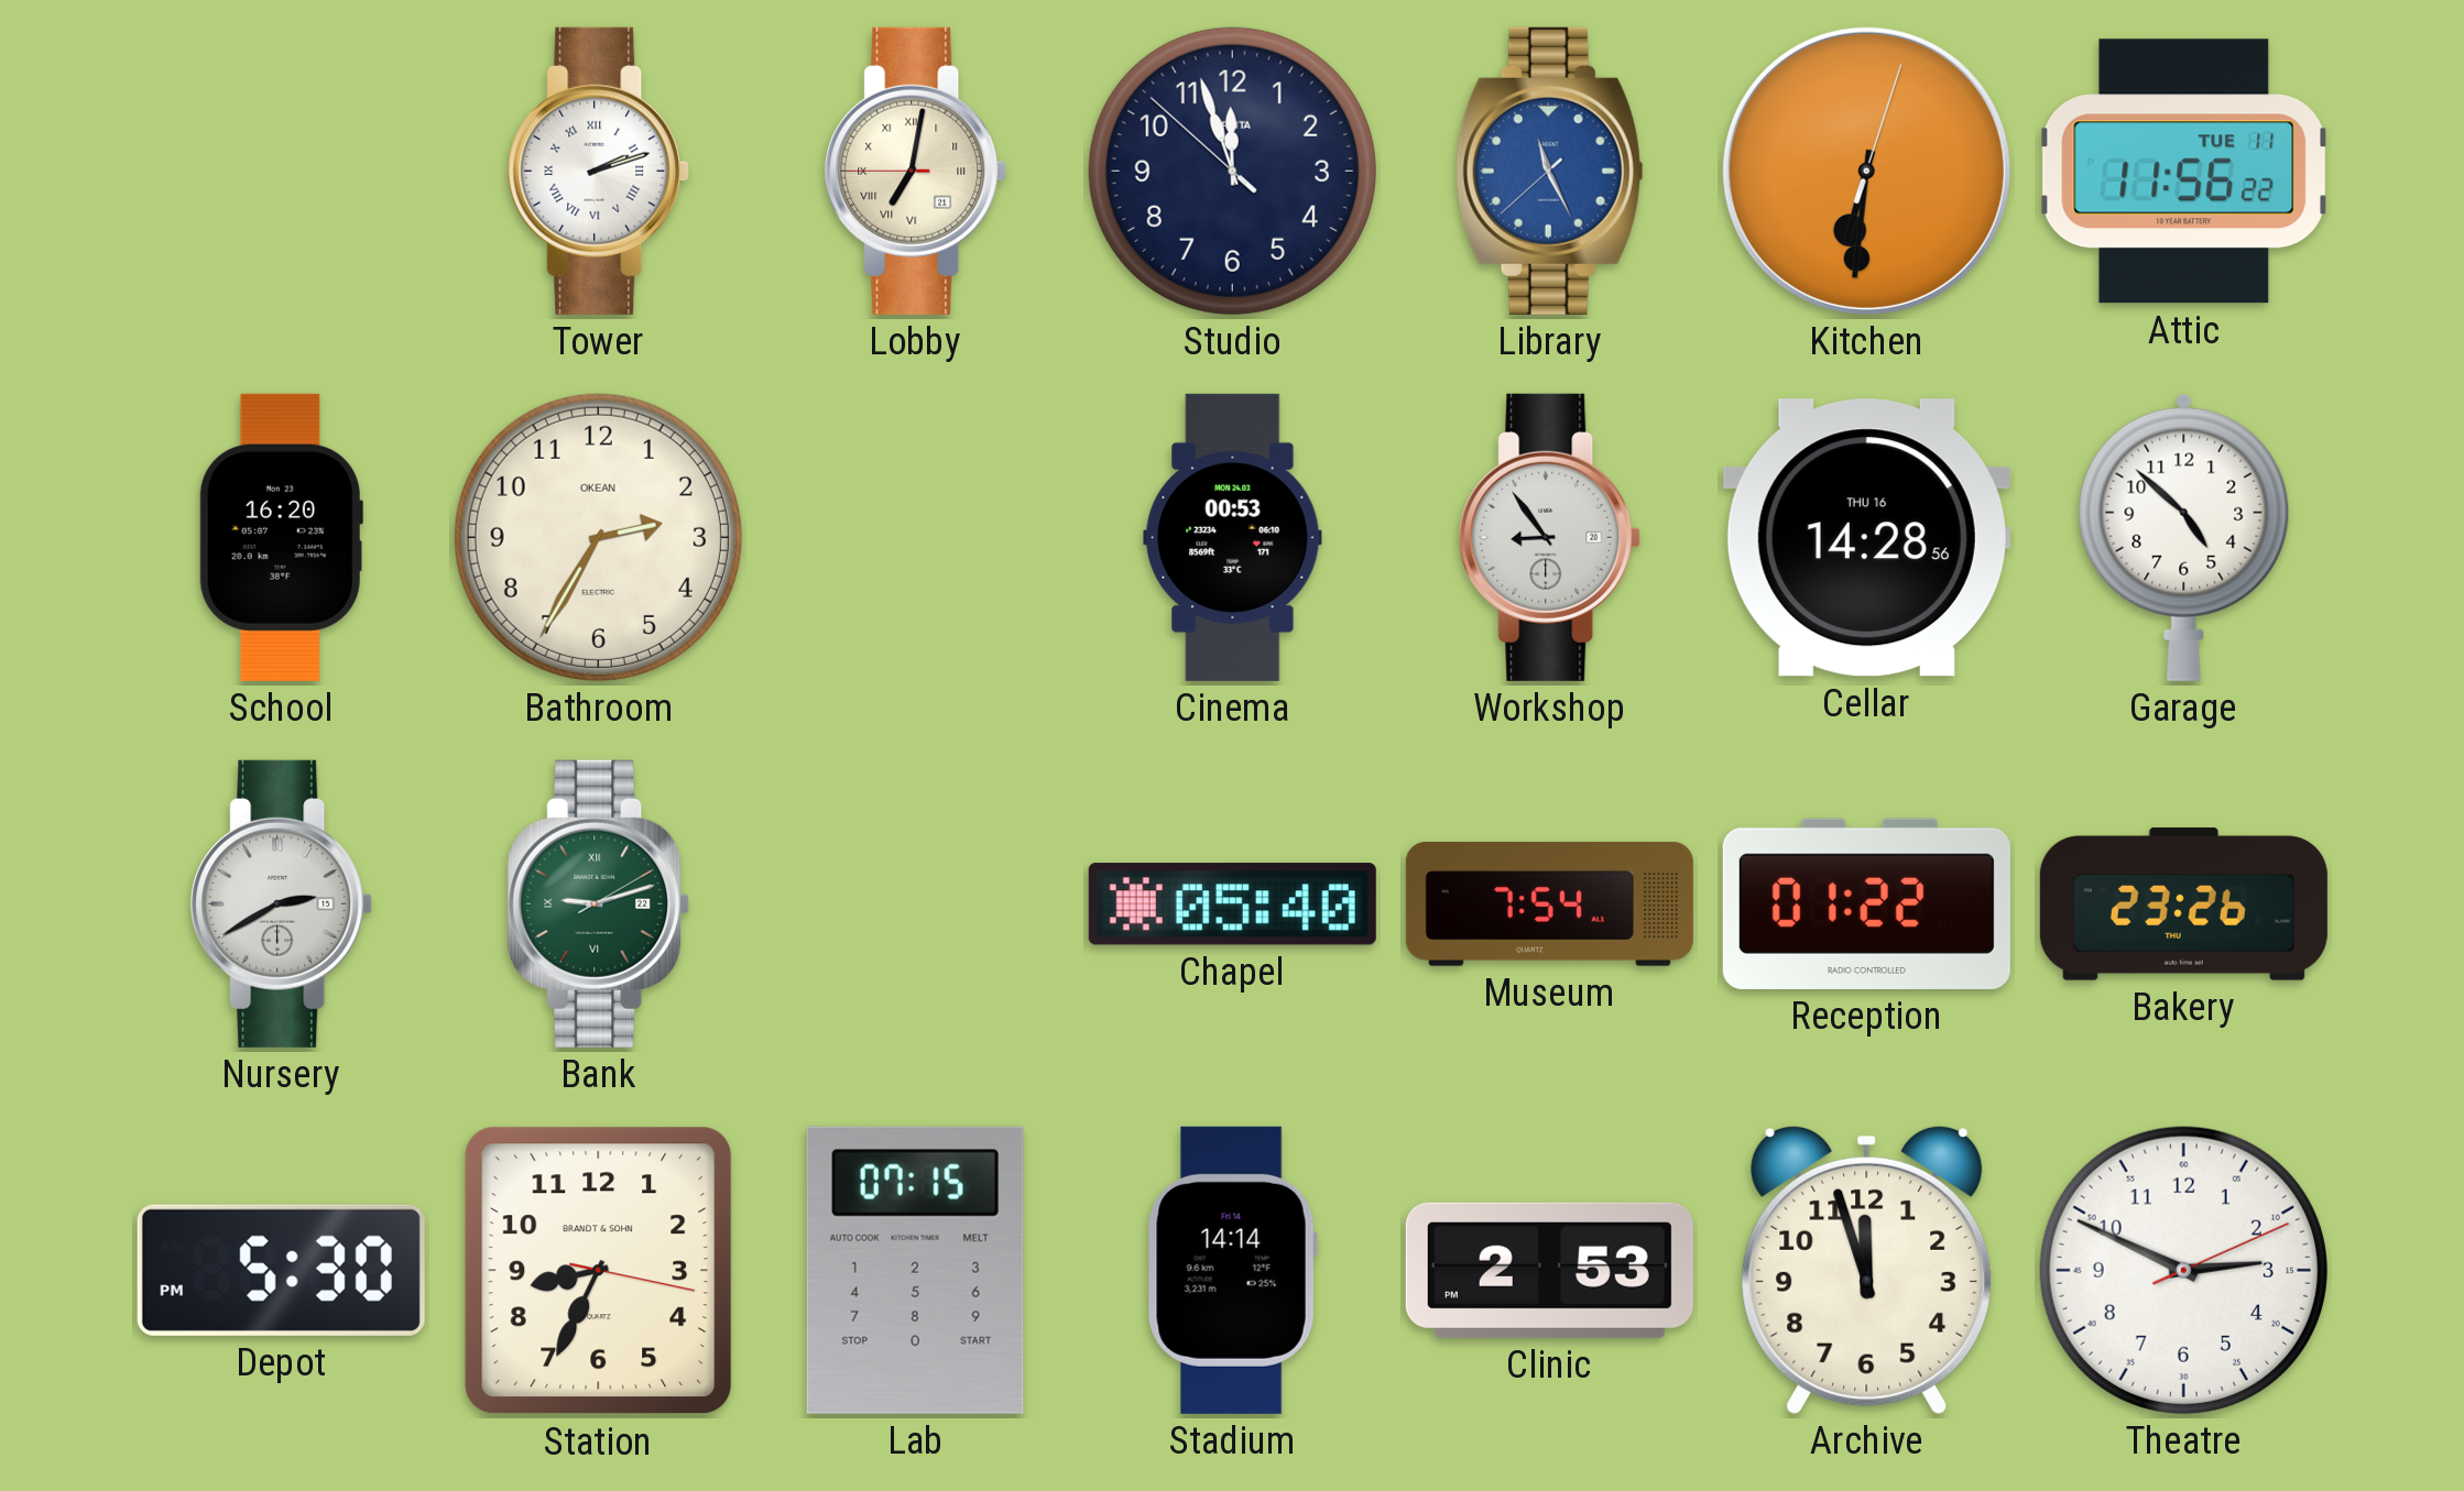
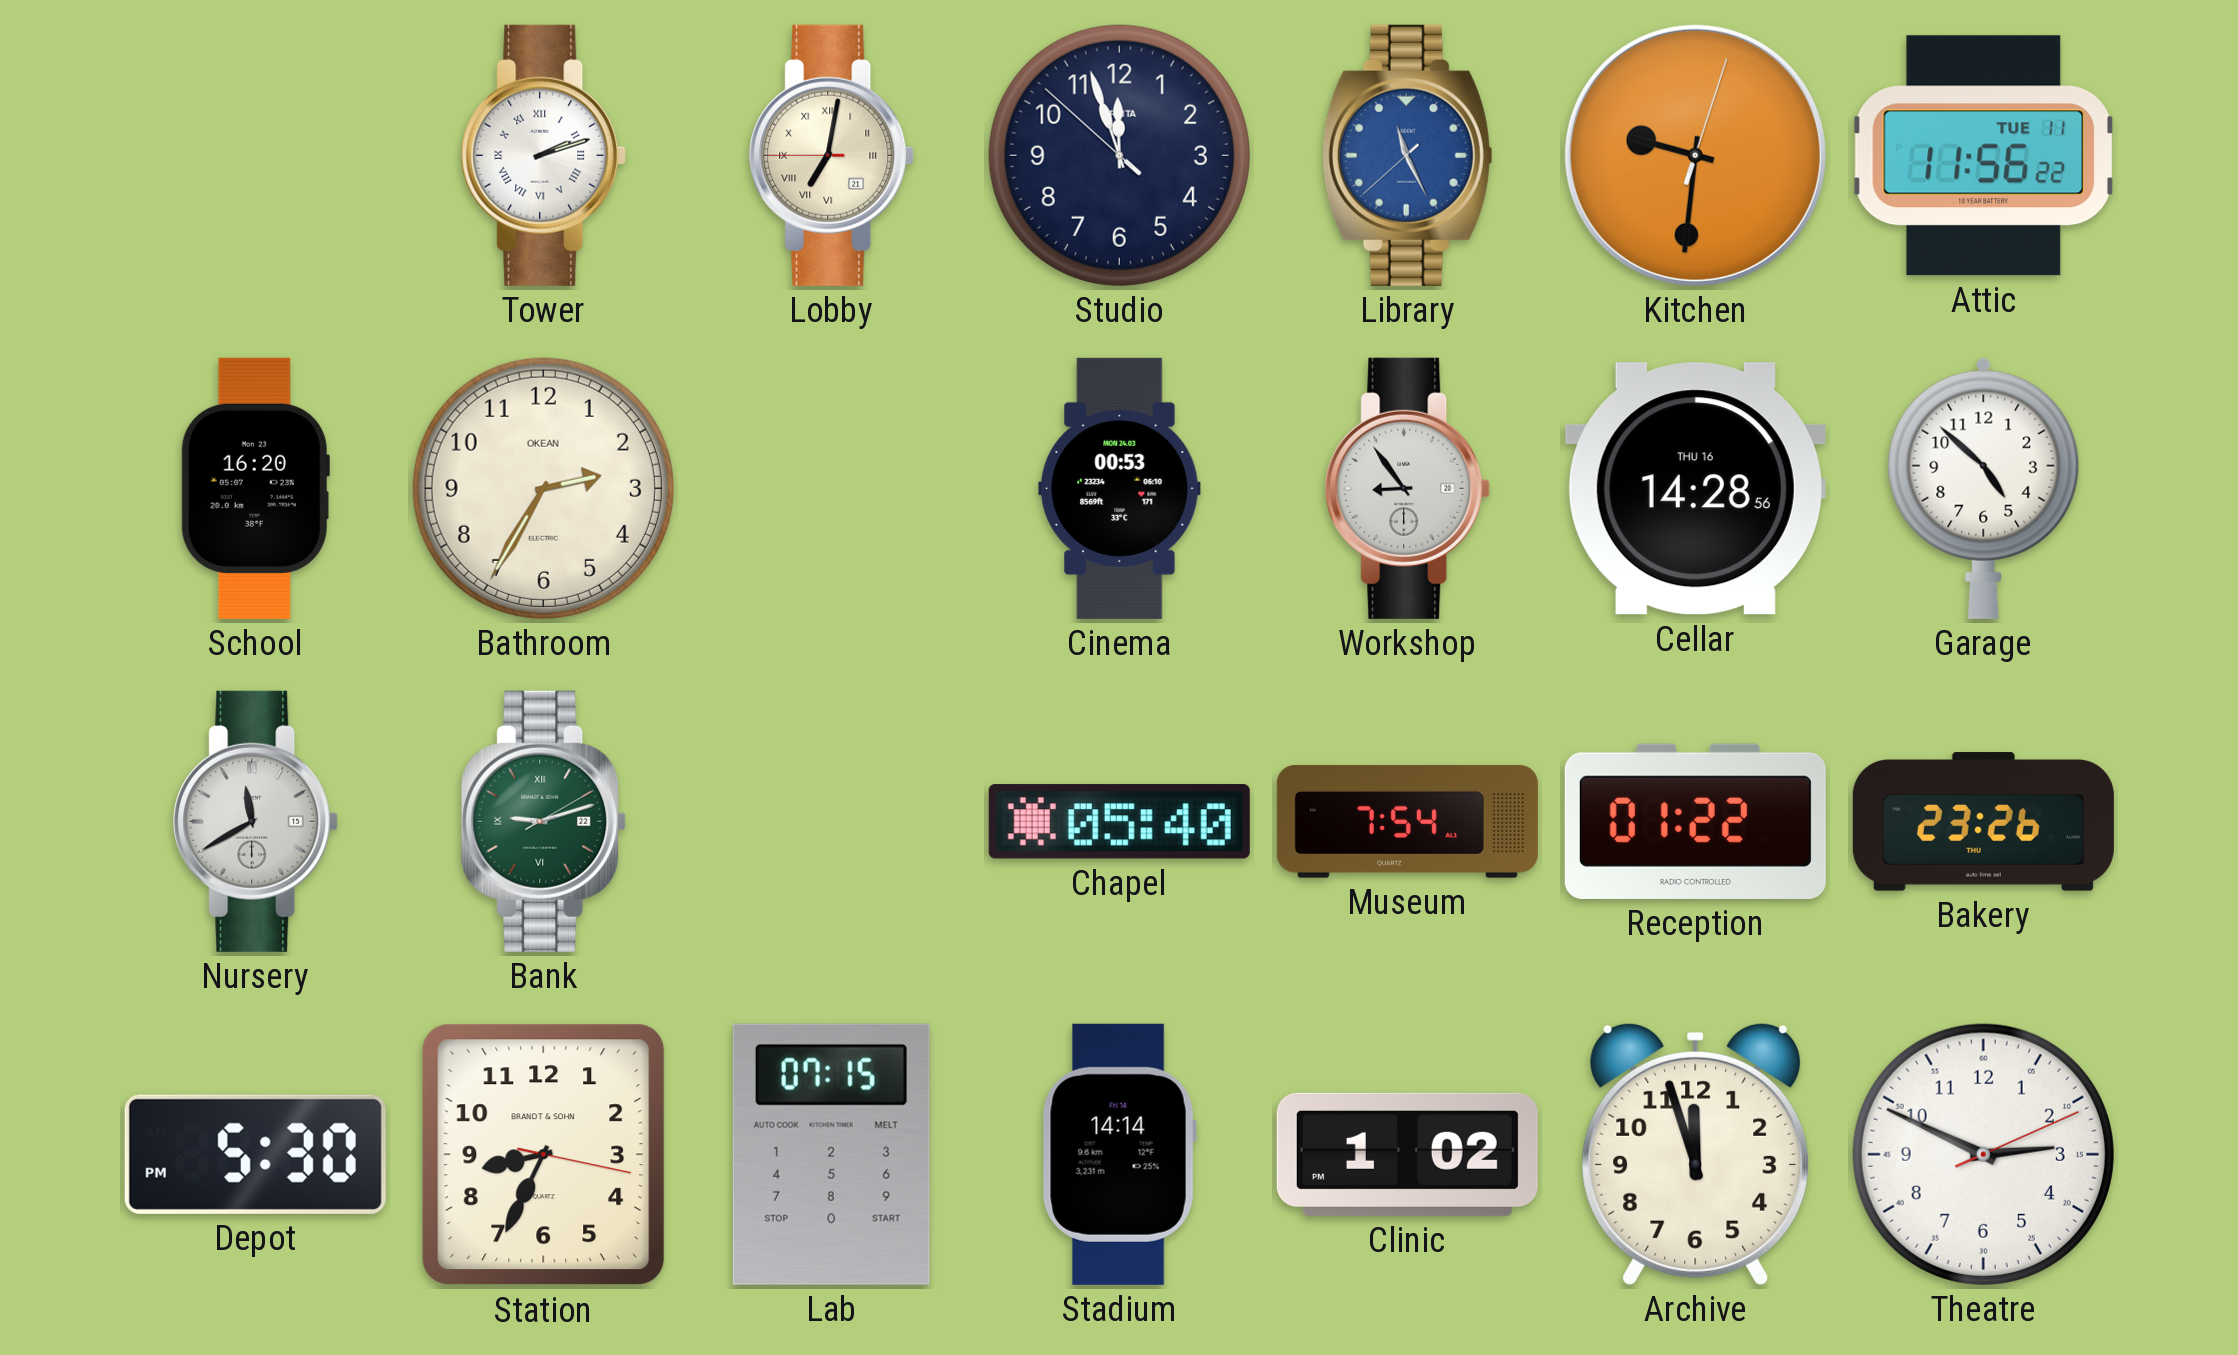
Kitchen: 6:31 -> 9:31 (1695, 155)
Nursery: 2:40 -> 11:40 (256, 821)
Clinic: 2:53 -> 1:02 (1407, 1154)
